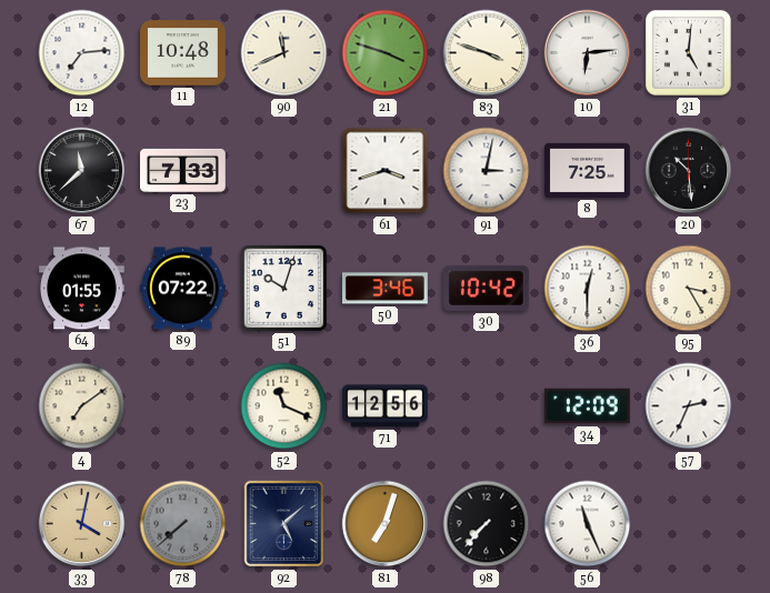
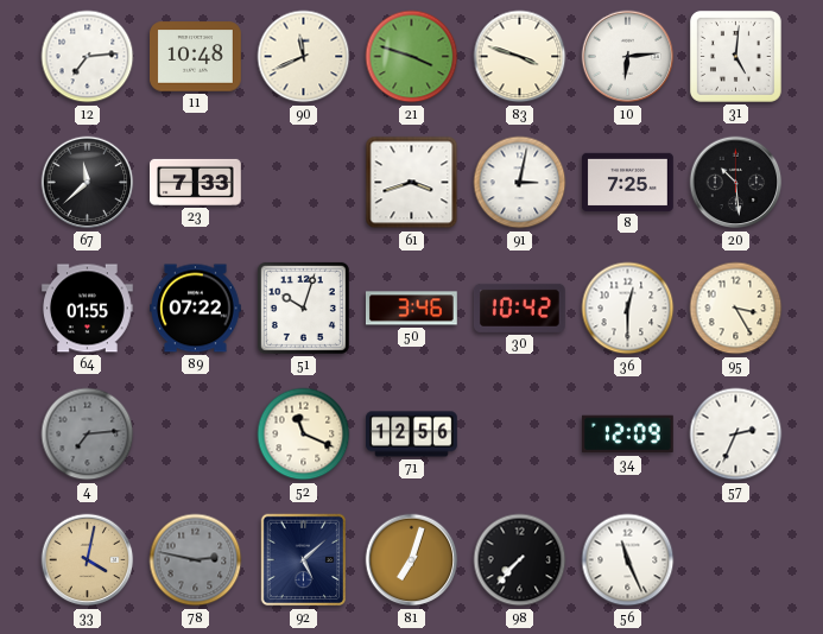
4: 7:09 -> 7:14 (88, 435)
4 dial: cream -> grey (88, 435)
78: 7:38 -> 2:47 (196, 560)
